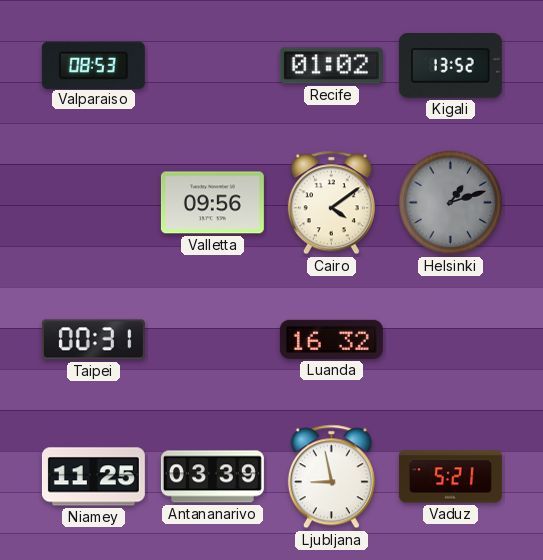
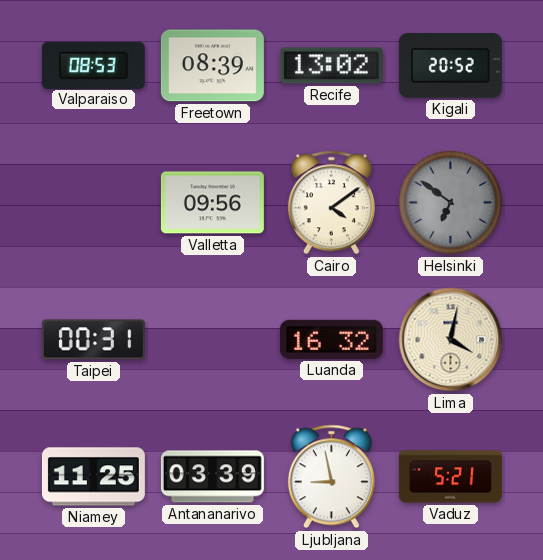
Freetown: none -> 08:39 (212, 66)
Recife: 01:02 -> 13:02 (331, 66)
Kigali: 13:52 -> 20:52 (450, 66)
Helsinki: 1:12 -> 6:51 (451, 203)
Lima: none -> 4:02 (451, 340)
